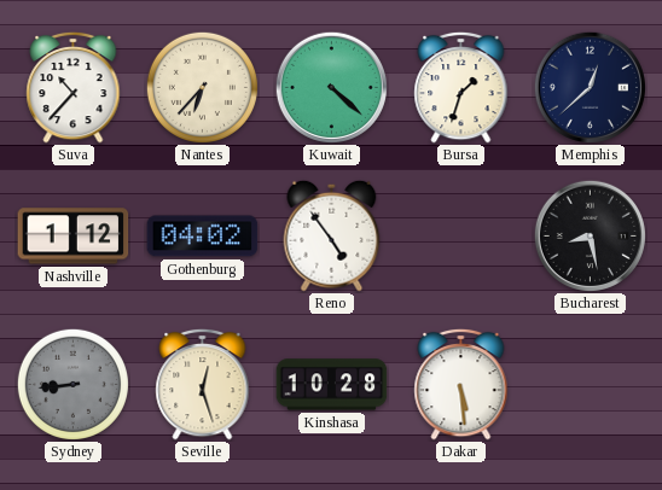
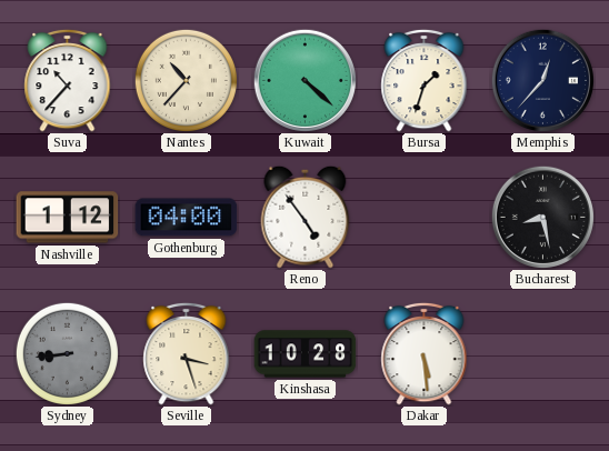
Nantes: 6:37 -> 10:37 (186, 80)
Memphis: 12:38 -> 12:37 (542, 80)
Gothenburg: 04:02 -> 04:00 (187, 218)
Seville: 12:27 -> 3:27 (187, 353)
